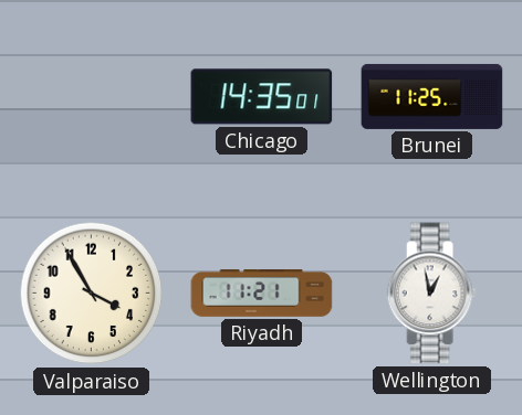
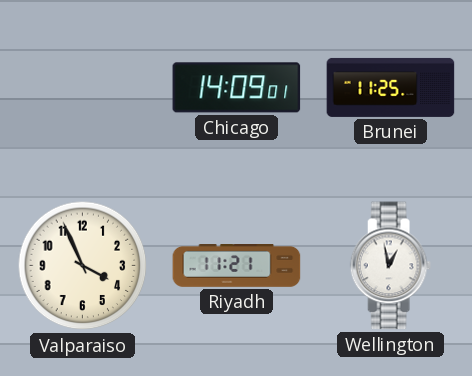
Chicago: 14:35 -> 14:09 (237, 88)
Valparaiso: 3:55 -> 3:56 (83, 266)
